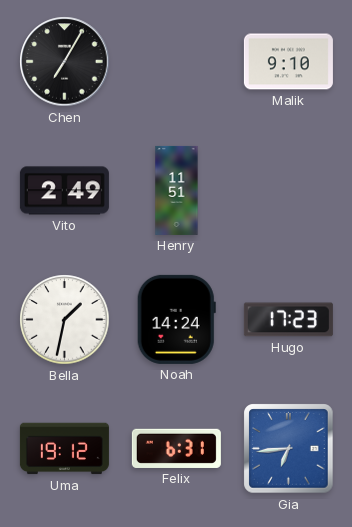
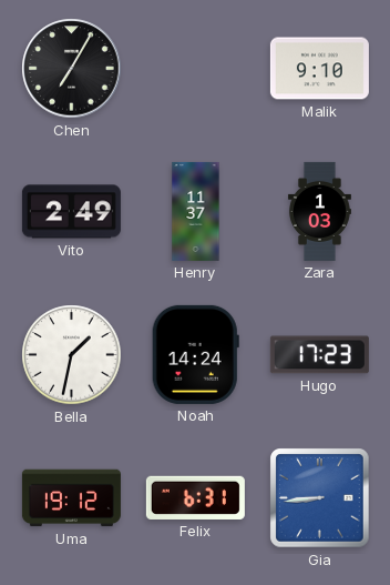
Henry: 11:51 -> 11:37 (196, 211)
Zara: none -> 1:03 (319, 211)
Gia: 6:44 -> 8:44 (320, 498)
